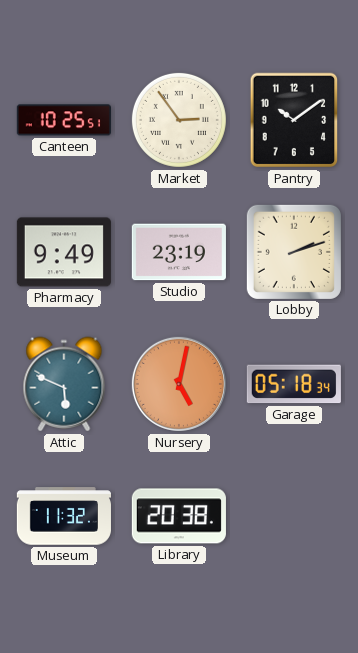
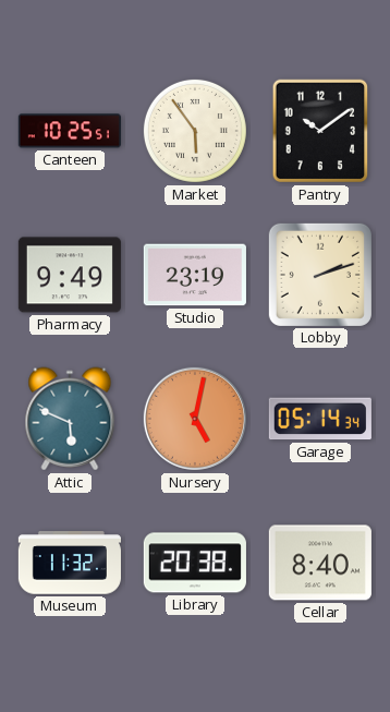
Market: 2:54 -> 5:54 (195, 131)
Garage: 05:18 -> 05:14 (320, 419)
Cellar: none -> 8:40 (320, 563)
